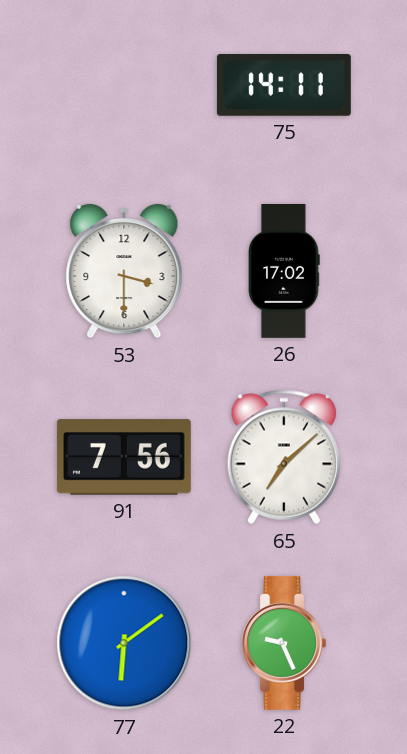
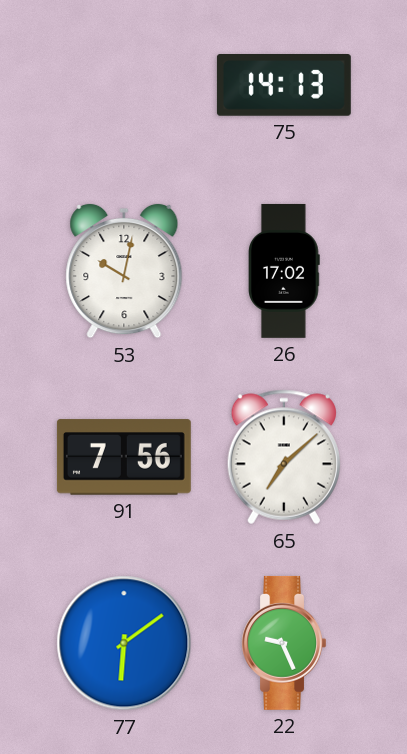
75: 14:11 -> 14:13 (284, 86)
53: 3:30 -> 10:02 (124, 271)
